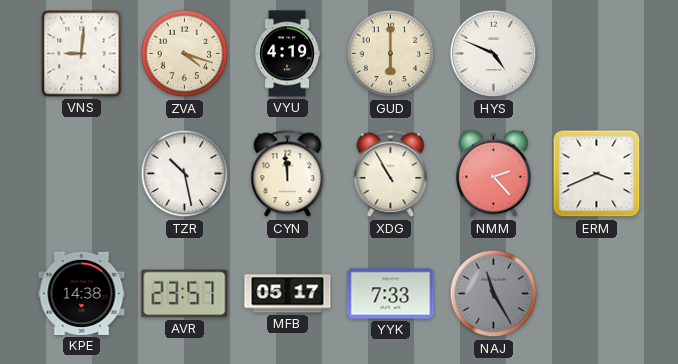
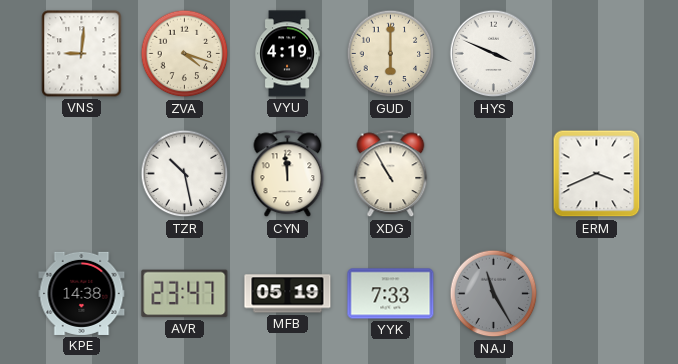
HYS: 4:49 -> 3:49 (494, 54)
NMM: 2:23 -> none (494, 174)
AVR: 23:57 -> 23:47 (185, 294)
MFB: 05:17 -> 05:19 (288, 294)
